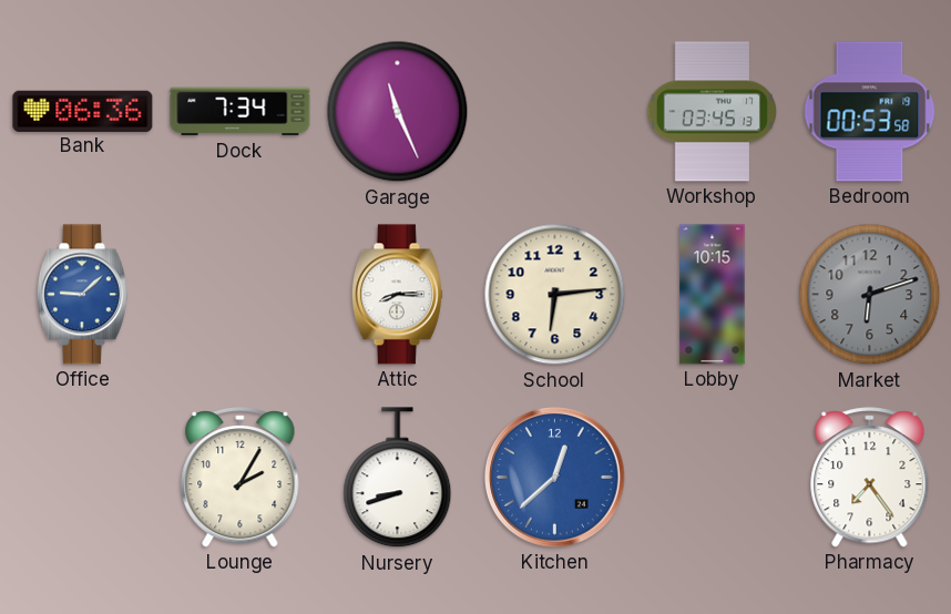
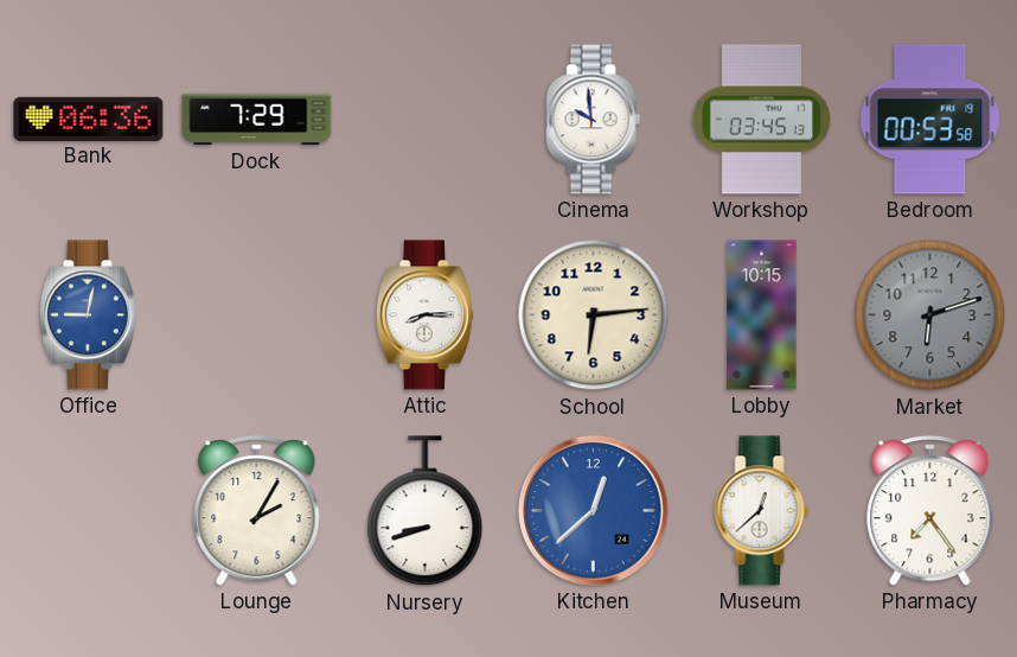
Dock: 7:34 -> 7:29 (257, 120)
Garage: 11:26 -> none (398, 112)
Cinema: none -> 9:59 (594, 120)
Office: 9:08 -> 9:02 (88, 315)
Museum: none -> 12:38 (762, 511)
